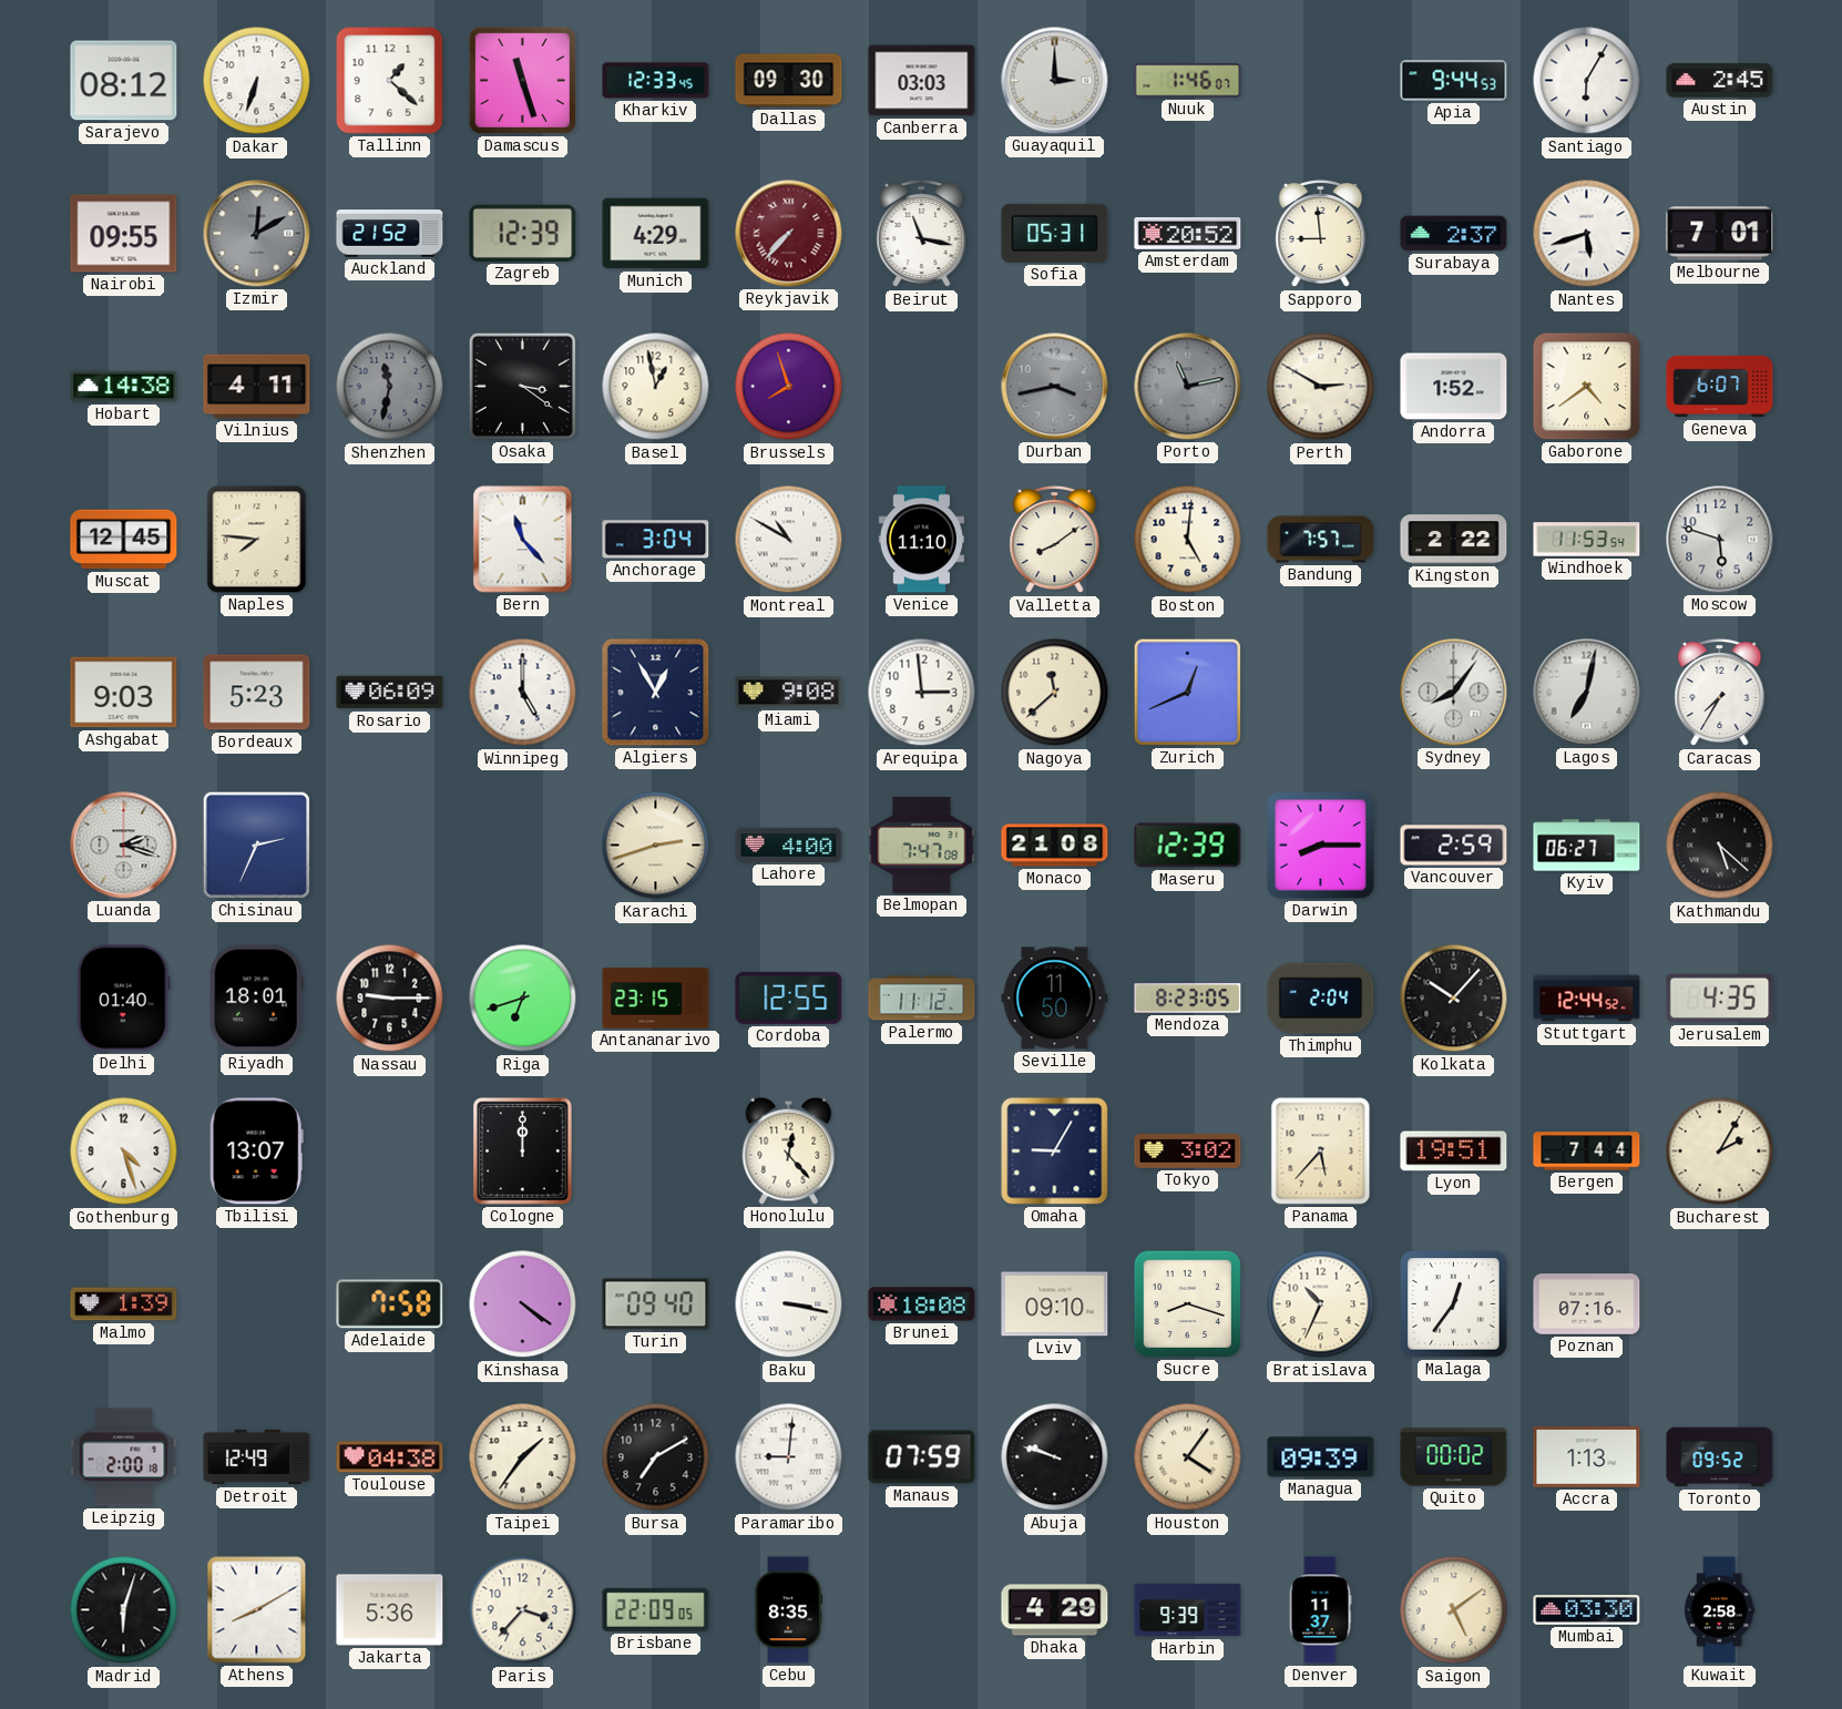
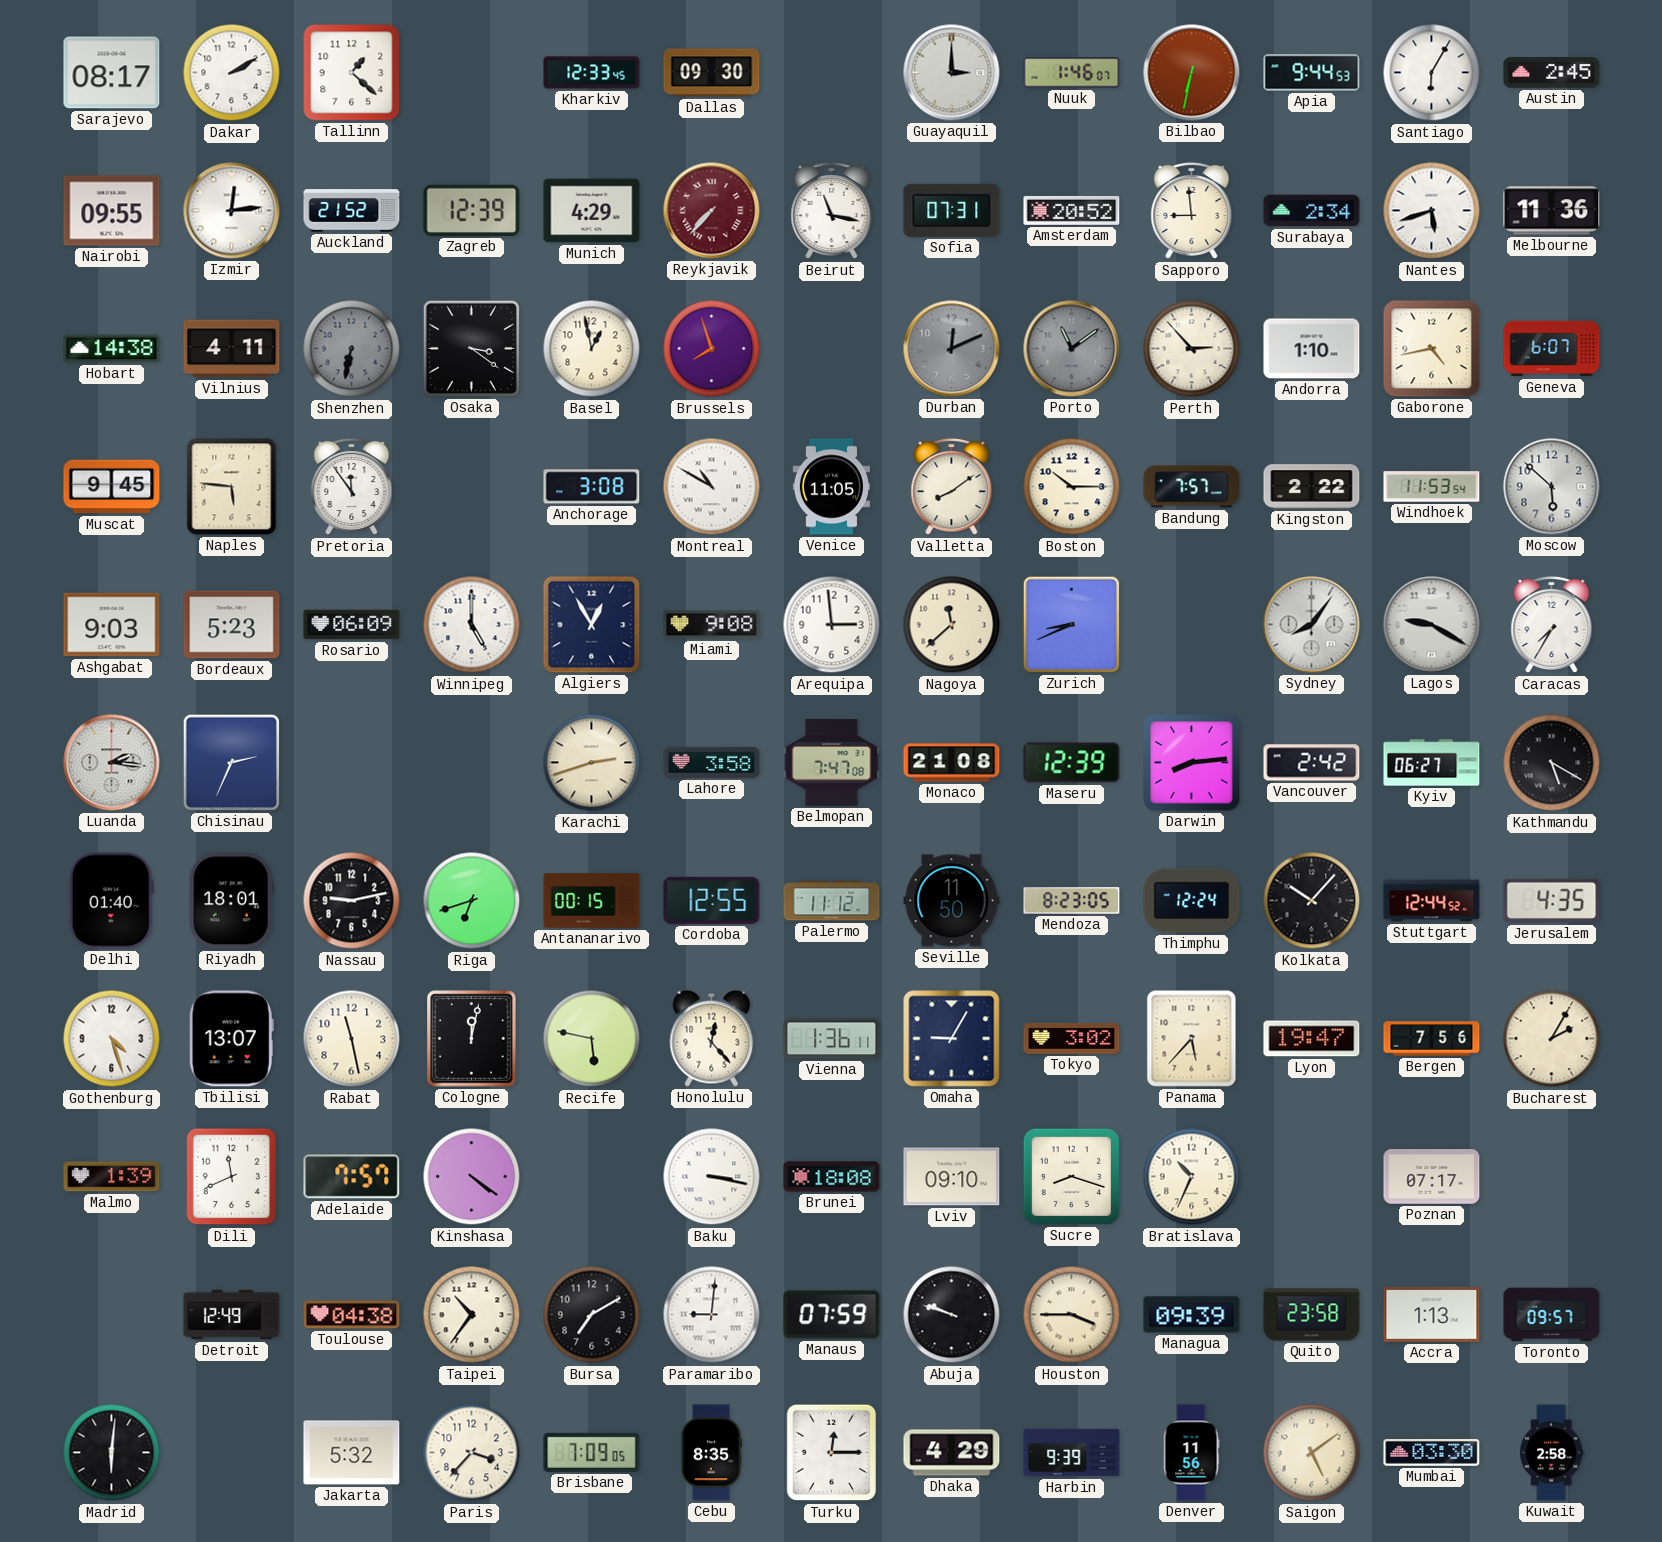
Sarajevo: 08:12 -> 08:17 (112, 73)
Dakar: 6:33 -> 2:10 (232, 73)
Damascus: 11:27 -> none (522, 80)
Canberra: 03:03 -> none (922, 81)
Bilbao: none -> 6:32 (1192, 73)
Izmir: 12:10 -> 12:14 (232, 211)
Izmir dial: grey -> white (232, 211)
Sofia: 05:31 -> 07:31 (952, 210)
Surabaya: 2:37 -> 2:34 (1312, 211)
Melbourne: 7:01 -> 11:36 (1552, 211)
Shenzhen: 11:32 -> 6:32 (352, 349)
Durban: 3:43 -> 12:11 (952, 349)
Porto: 11:13 -> 11:09 (1072, 349)
Perth: 2:50 -> 2:53 (1192, 349)
Andorra: 1:52 -> 1:10 (1312, 349)
Gaborone: 4:39 -> 4:43 (1432, 349)
Muscat: 12:45 -> 9:45 (112, 487)
Naples: 7:46 -> 5:46 (232, 487)
Pretoria: none -> 11:54 (352, 487)
Bern: 11:23 -> none (523, 540)
Anchorage: 3:04 -> 3:08 (592, 487)
Venice: 11:10 -> 11:05 (831, 487)
Boston: 5:01 -> 10:15 (1072, 487)
Moscow: 5:48 -> 5:52 (1552, 487)
Zurich: 12:41 -> 8:41 (1071, 624)
Lagos: 7:02 -> 9:20 (1432, 625)
Luanda: 2:18 -> 2:16 (112, 763)
Lahore: 4:00 -> 3:58 (712, 762)
Darwin: 8:15 -> 8:14 (1192, 763)
Vancouver: 2:59 -> 2:42 (1312, 763)
Kathmandu: 5:22 -> 5:20 (1552, 763)
Nassau: 9:15 -> 9:13 (352, 901)
Antananarivo: 23:15 -> 00:15 (592, 901)
Thimphu: 2:04 -> 12:24 (1192, 901)
Rabat: none -> 11:28 (352, 1039)
Cologne: 12:00 -> 12:02 (472, 1039)
Recife: none -> 5:47 (592, 1039)
Vienna: none -> 1:36 (832, 1039)
Lyon: 19:51 -> 19:47 (1312, 1039)
Bergen: 7:44 -> 7:56 (1432, 1039)
Dili: none -> 11:41 (232, 1177)
Adelaide: 7:58 -> 7:57 (352, 1177)
Turin: 09:40 -> none (656, 1304)
Malaga: 12:36 -> none (1454, 1304)
Poznan: 07:16 -> 07:17 (1432, 1177)
Leipzig: 2:00 -> none (124, 1457)
Taipei: 1:36 -> 10:36 (472, 1315)
Houston: 4:06 -> 3:45 (1072, 1315)
Quito: 00:02 -> 23:58 (1312, 1315)
Toronto: 09:52 -> 09:57 (1552, 1315)
Madrid: 6:03 -> 6:01 (112, 1453)
Athens: 8:10 -> none (257, 1610)
Jakarta: 5:36 -> 5:32 (352, 1453)
Brisbane: 22:09 -> 7:09 (592, 1452)
Turku: none -> 12:15 (832, 1453)
Denver: 11:37 -> 11:56 (1191, 1453)
